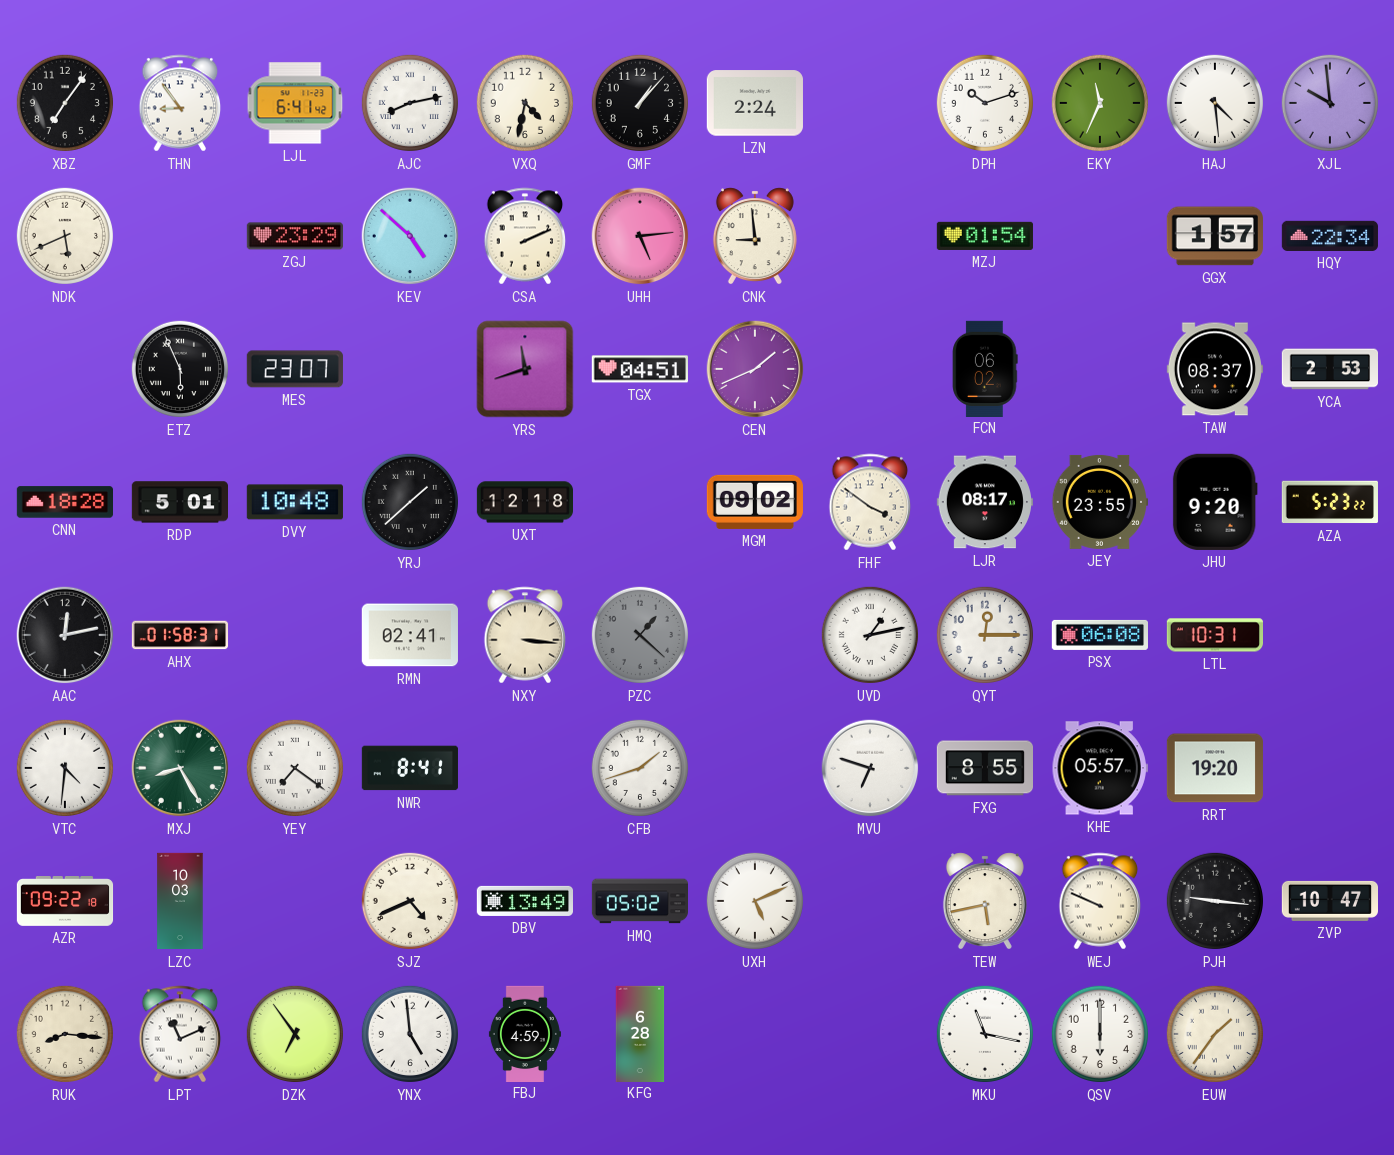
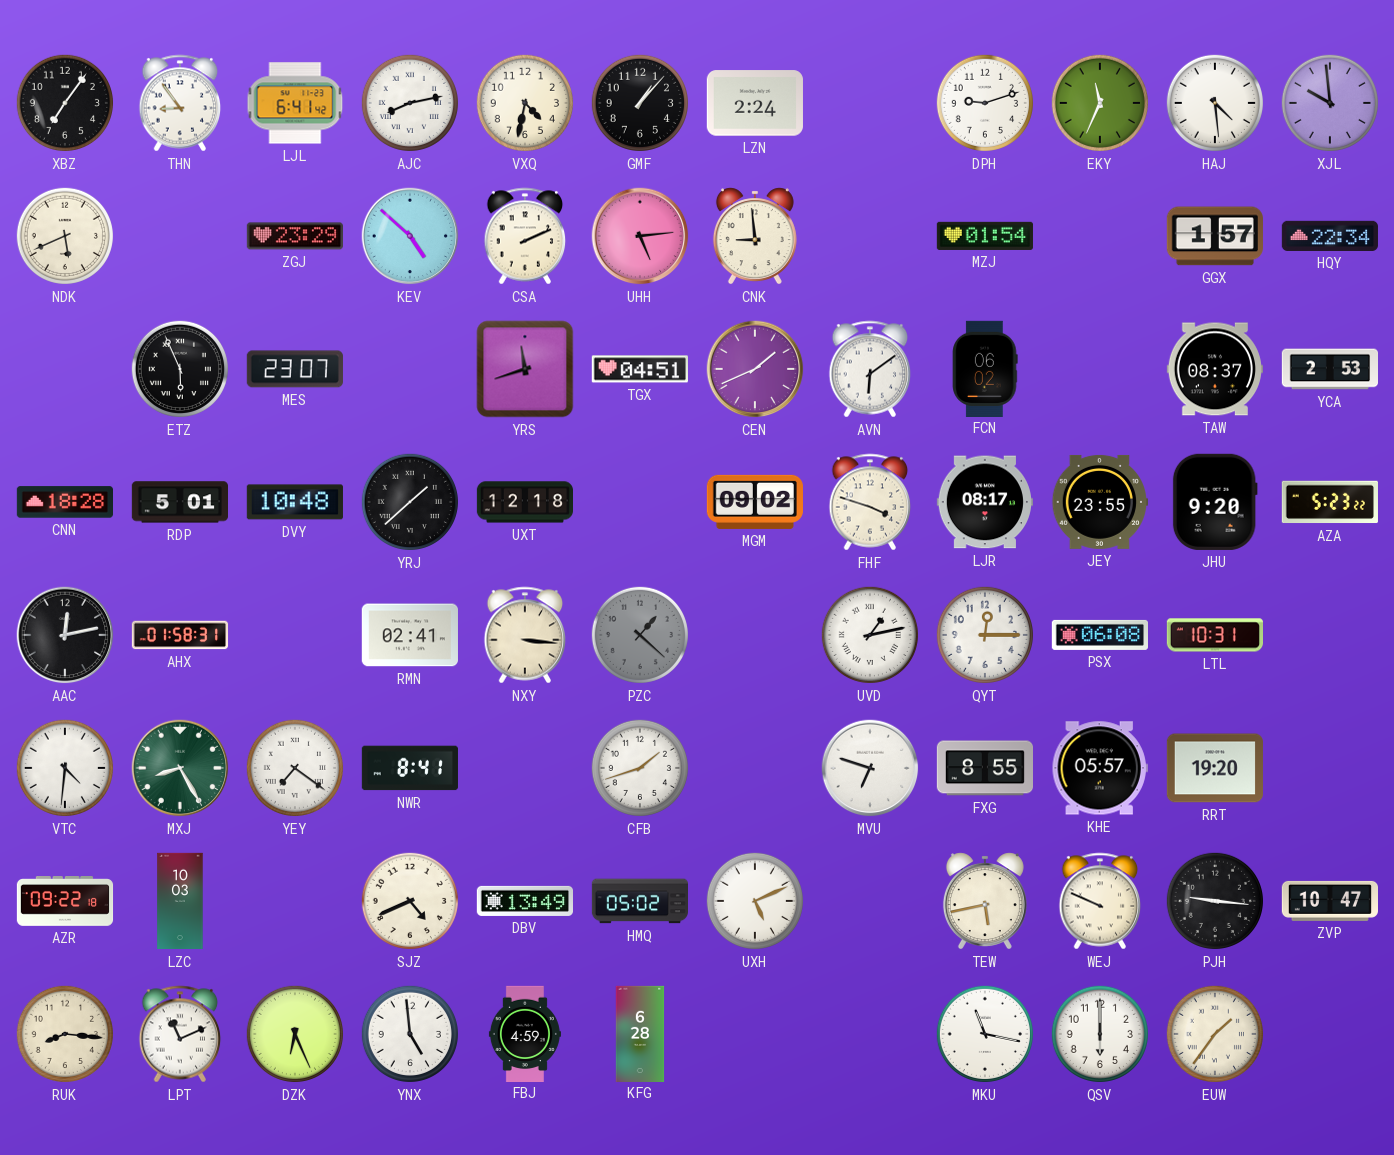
DPH: 10:12 -> 9:12 (985, 103)
AVN: none -> 6:09 (870, 369)
FHF: 3:51 -> 3:48 (870, 502)
DZK: 6:54 -> 6:26 (295, 1034)
